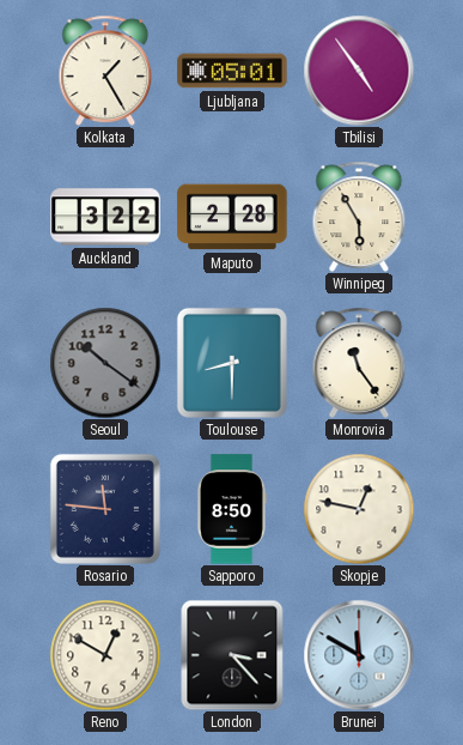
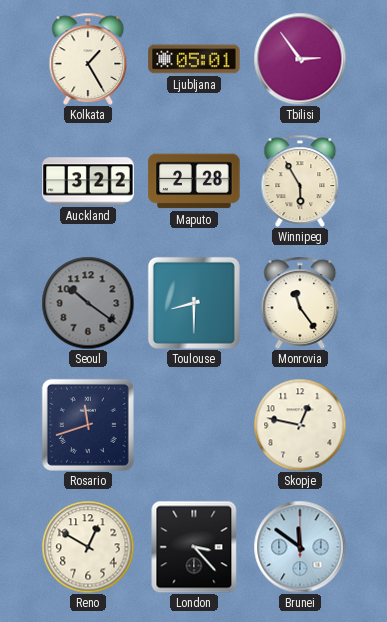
Tbilisi: 4:54 -> 2:54 (300, 59)
Rosario: 11:46 -> 11:42 (88, 425)
Sapporo: 8:50 -> none (231, 509)
Brunei: 11:50 -> 11:51 (300, 547)
